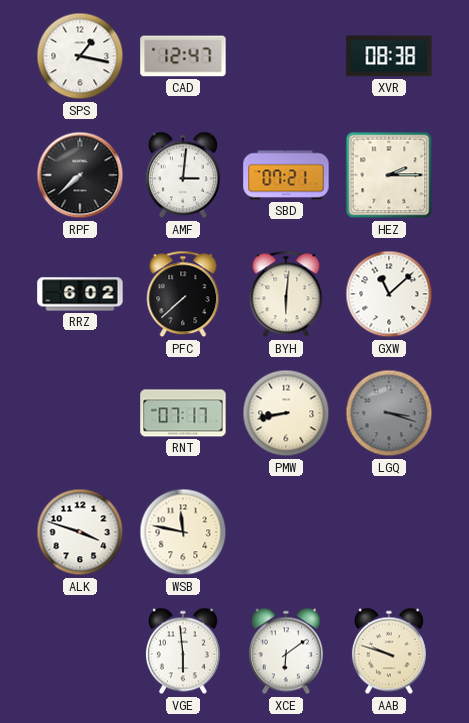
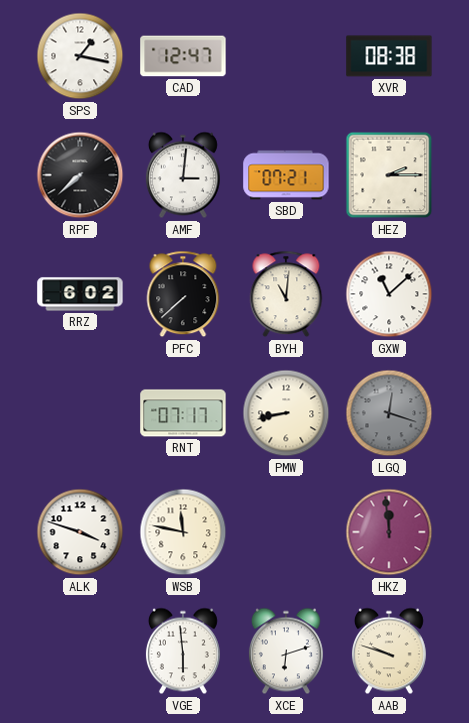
BYH: 6:01 -> 11:01 (286, 294)
LGQ: 3:18 -> 12:18 (389, 413)
HKZ: none -> 11:59 (389, 532)
XCE: 6:09 -> 6:12 (286, 651)
